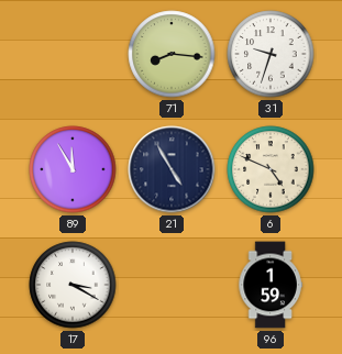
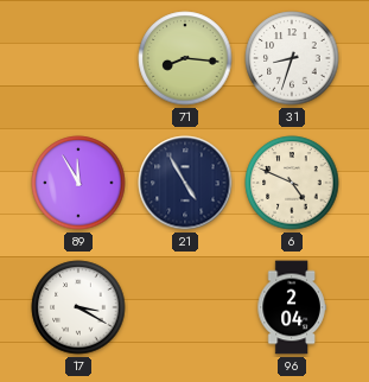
31: 9:33 -> 8:33 (292, 58)
96: 1:59 -> 2:04 (292, 307)
